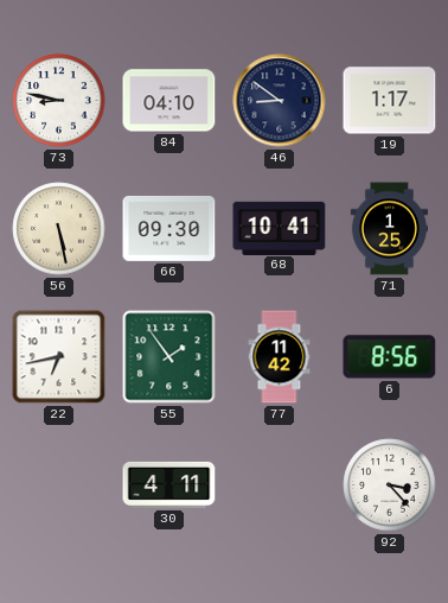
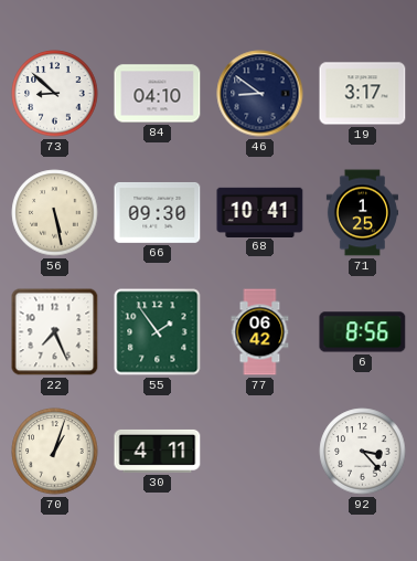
73: 8:47 -> 8:52 (55, 94)
19: 1:17 -> 3:17 (363, 94)
22: 6:43 -> 7:26 (55, 332)
77: 11:42 -> 06:42 (260, 332)
70: none -> 1:03 (55, 452)
